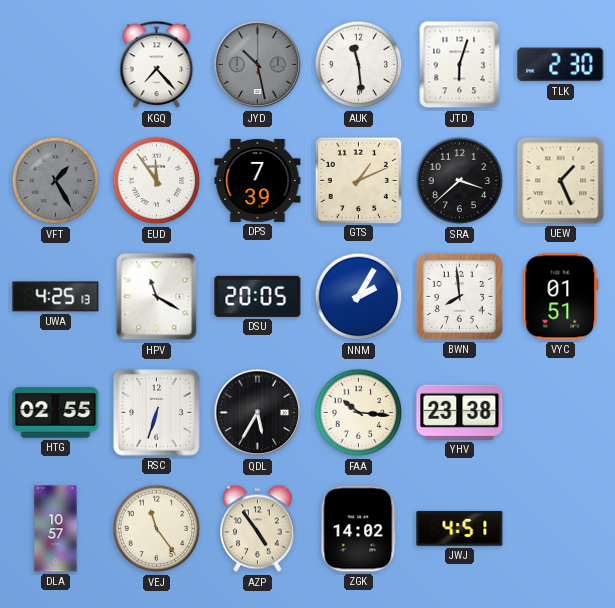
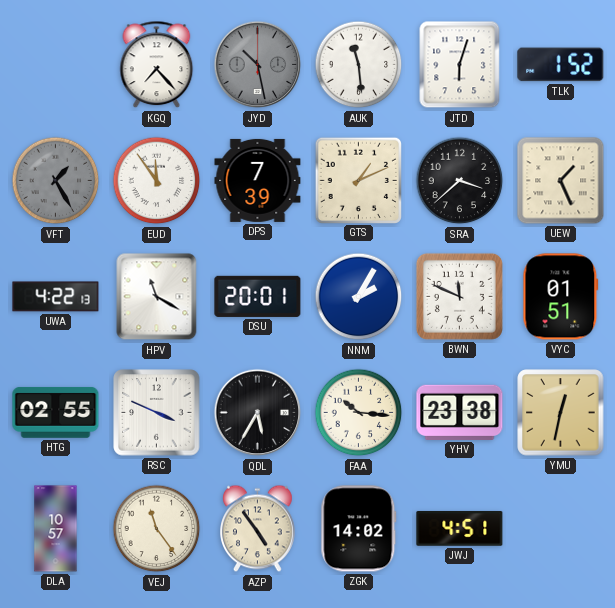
TLK: 2:30 -> 1:52 (561, 65)
UWA: 4:25 -> 4:22 (56, 297)
DSU: 20:05 -> 20:01 (258, 296)
BWN: 7:59 -> 11:49 (459, 296)
RSC: 6:33 -> 3:49 (157, 413)
YMU: none -> 12:32 (561, 413)
